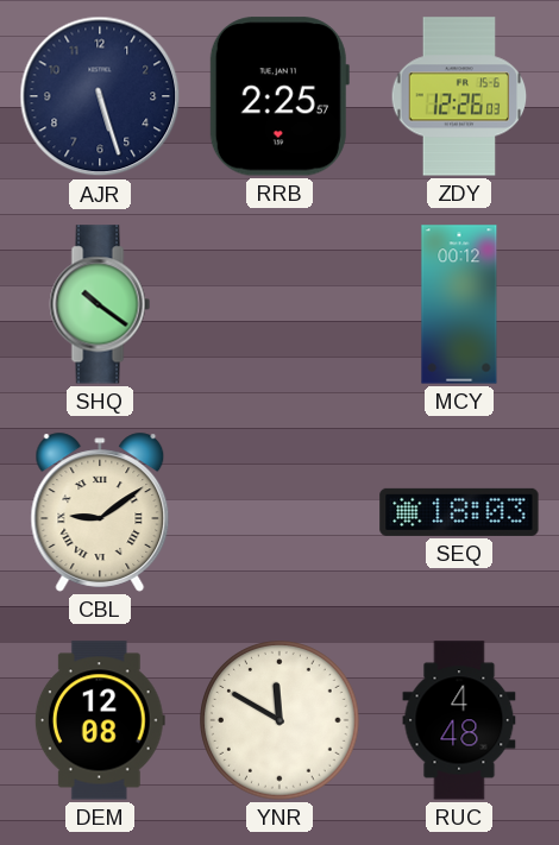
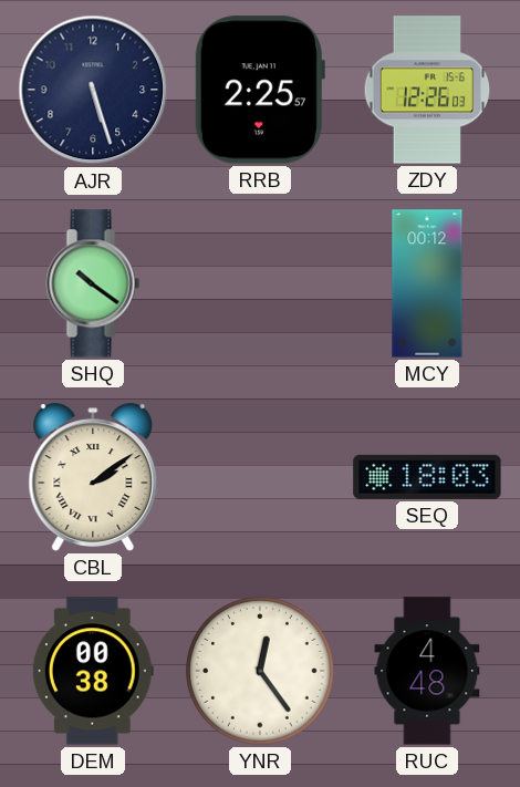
CBL: 9:09 -> 2:09 (93, 477)
DEM: 12:08 -> 00:38 (93, 671)
YNR: 11:50 -> 12:24 (261, 672)
